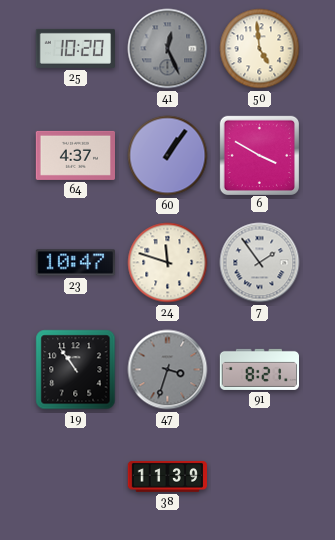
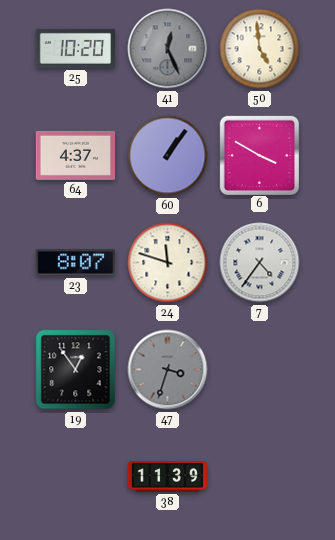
23: 10:47 -> 8:07 (75, 263)
7: 1:54 -> 4:36 (260, 263)
19: 10:54 -> 12:54 (76, 370)
91: 8:21 -> none (260, 369)
